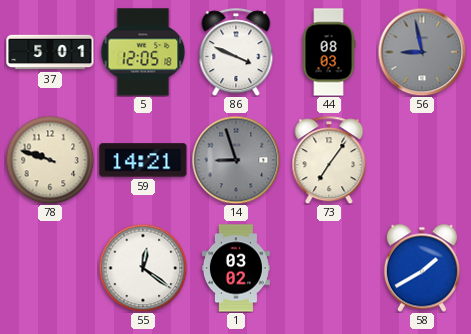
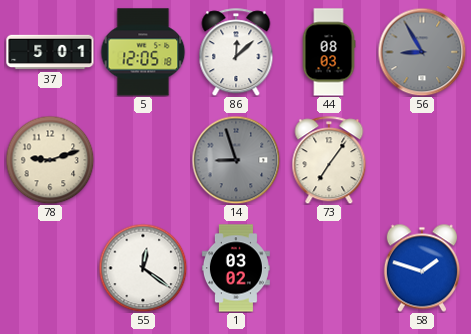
86: 3:49 -> 12:08 (236, 52)
56: 8:58 -> 8:55 (422, 52)
78: 9:48 -> 9:12 (50, 160)
59: 14:21 -> none (143, 160)
58: 1:40 -> 1:48 (422, 268)
